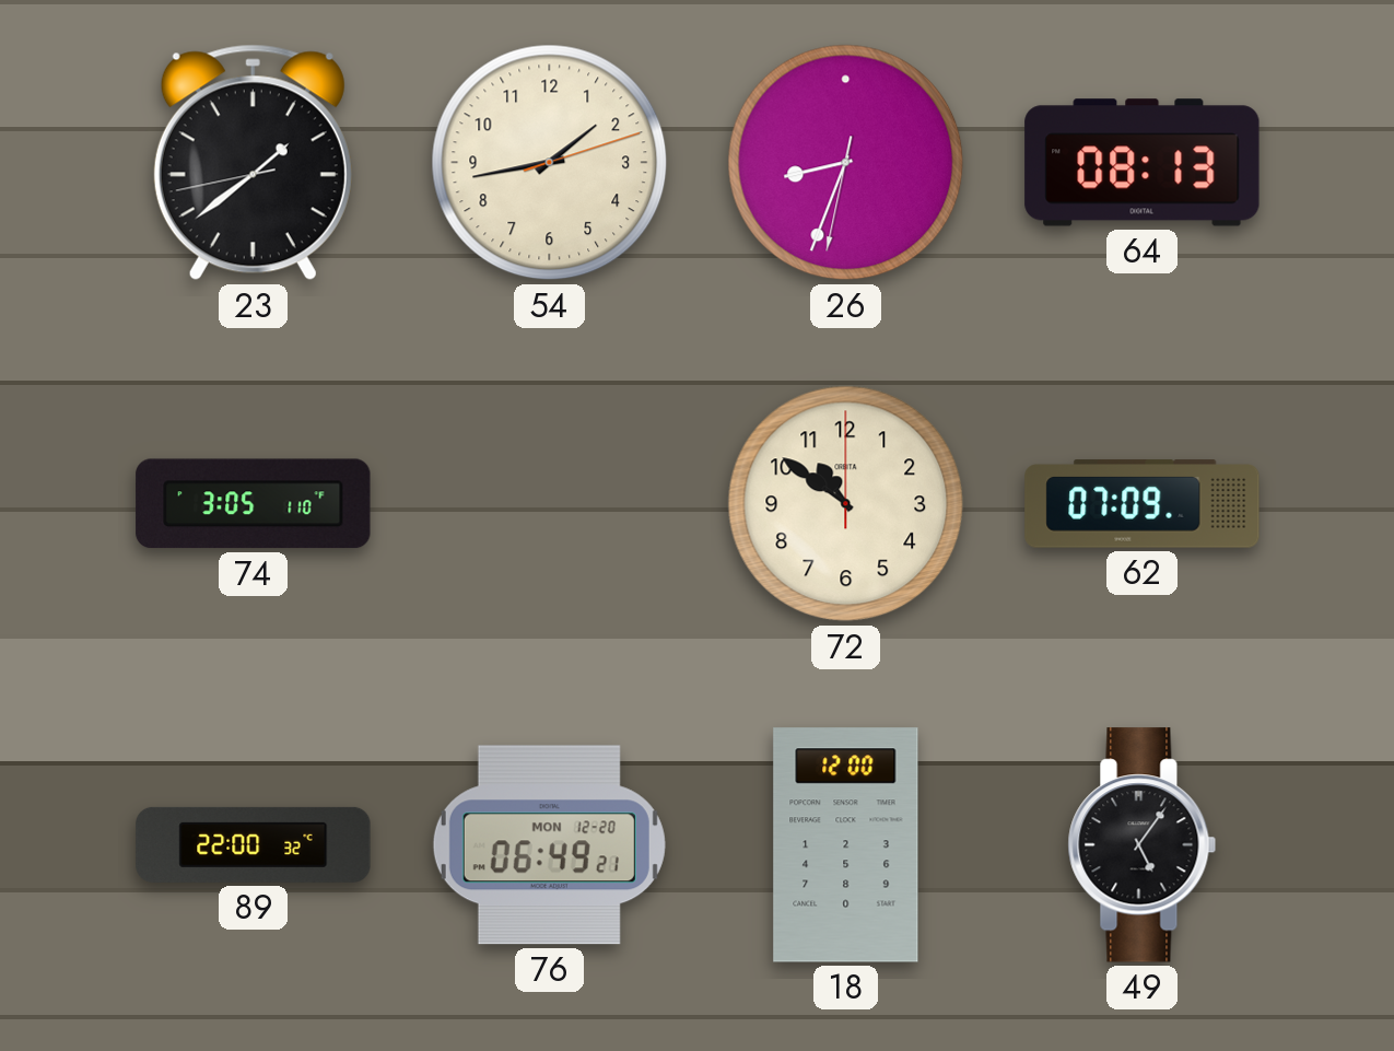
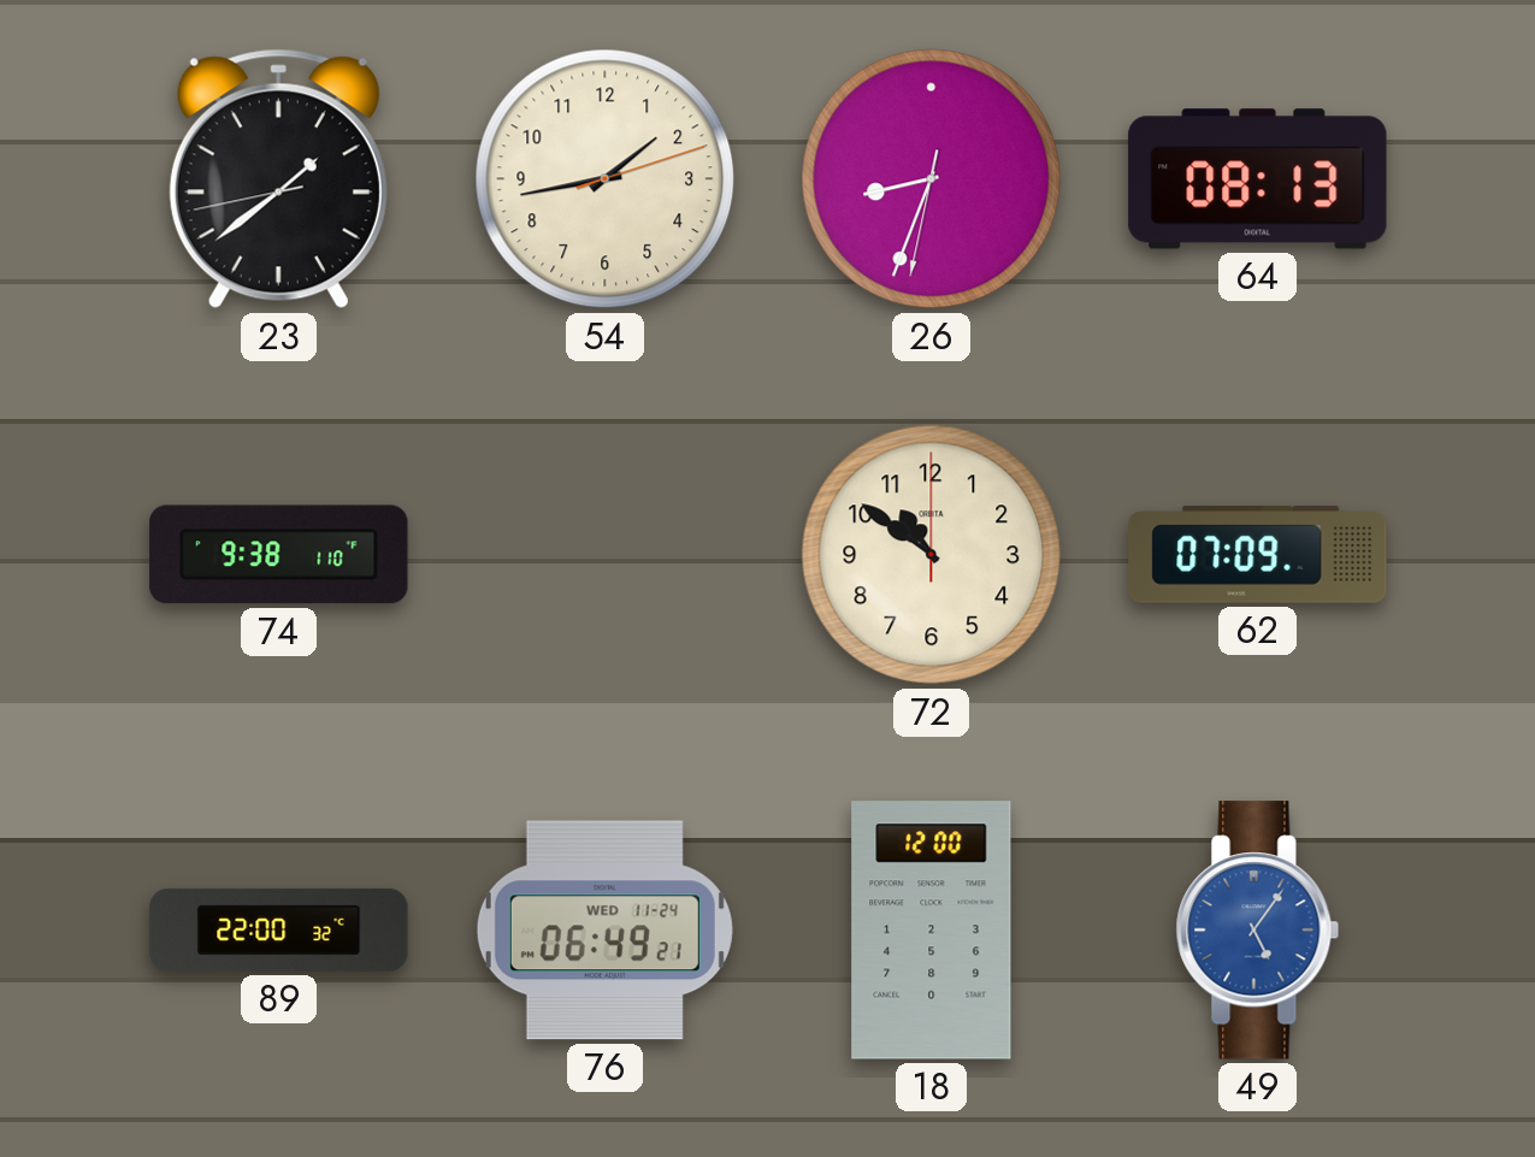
74: 3:05 -> 9:38 (279, 555)
76 date: MON 12-20 -> WED 11-24 (604, 931)
49 dial: black -> blue (1258, 931)
